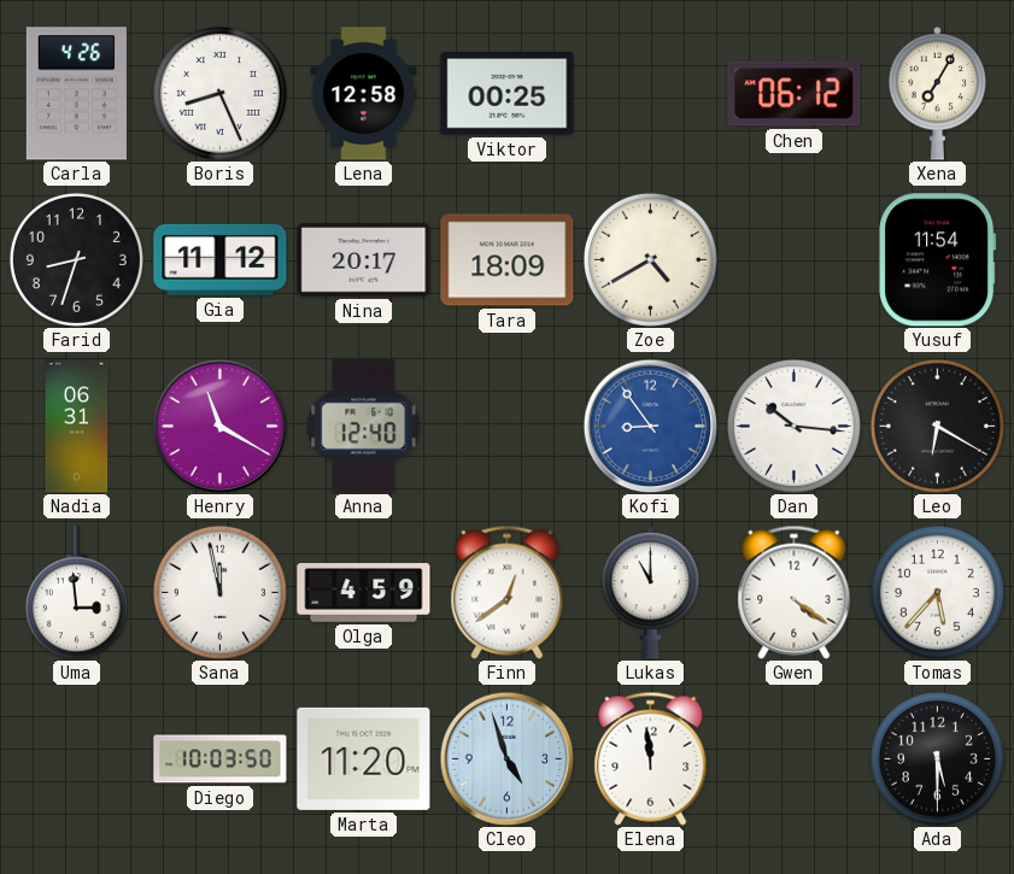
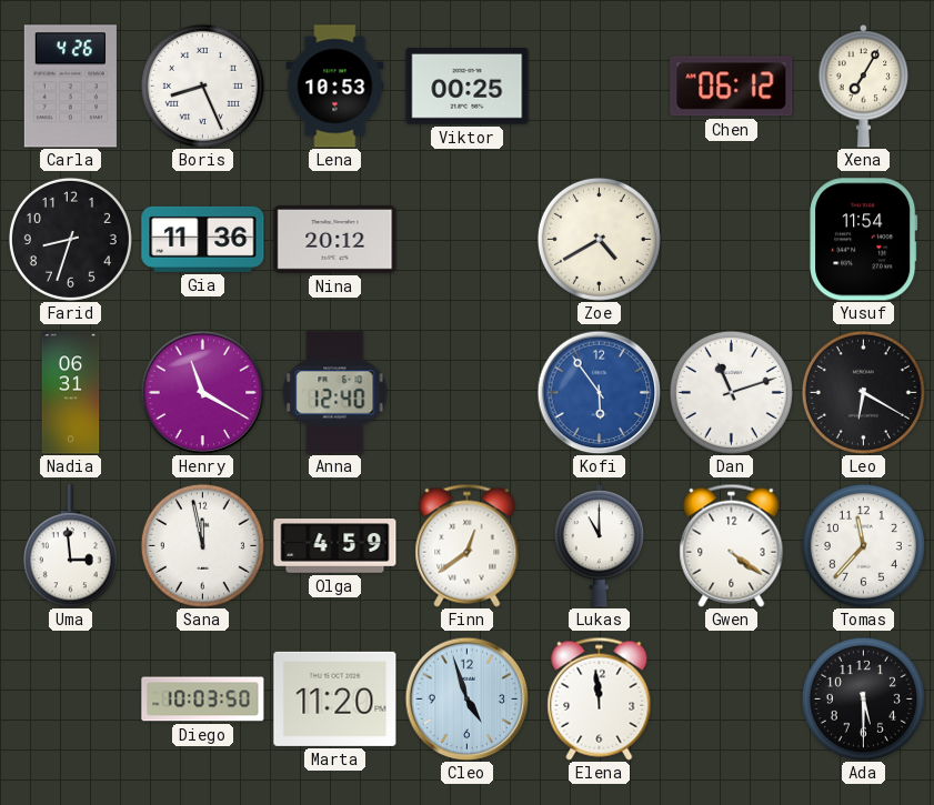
Lena: 12:58 -> 10:53 (335, 87)
Gia: 11:12 -> 11:36 (203, 239)
Nina: 20:17 -> 20:12 (335, 240)
Tara: 18:09 -> none (508, 260)
Kofi: 8:54 -> 5:54 (599, 392)
Dan: 10:16 -> 11:12 (731, 392)
Tomas: 5:37 -> 11:37 (863, 545)
